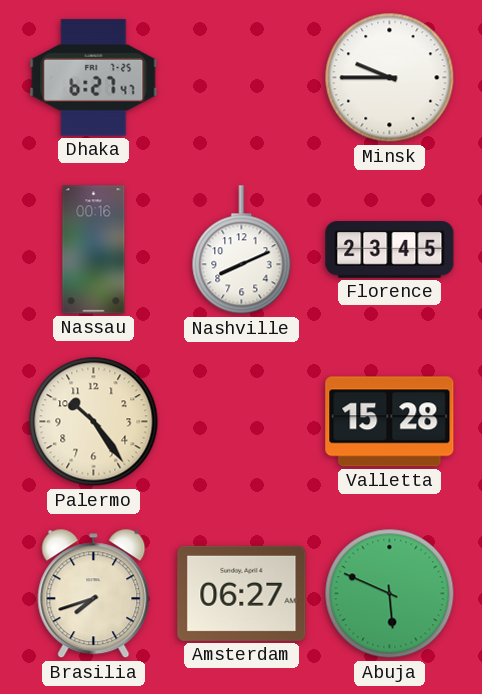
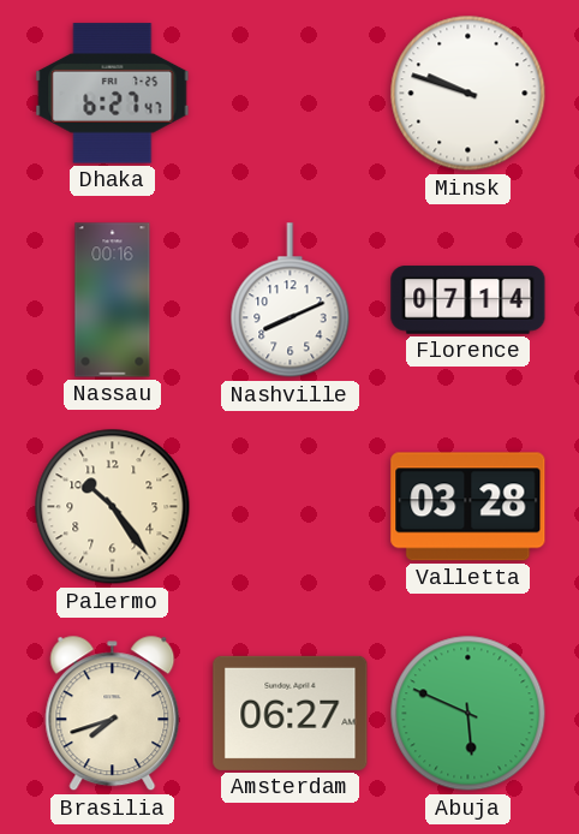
Minsk: 9:45 -> 9:48 (468, 94)
Florence: 23:45 -> 07:14 (468, 300)
Valletta: 15:28 -> 03:28 (468, 507)
